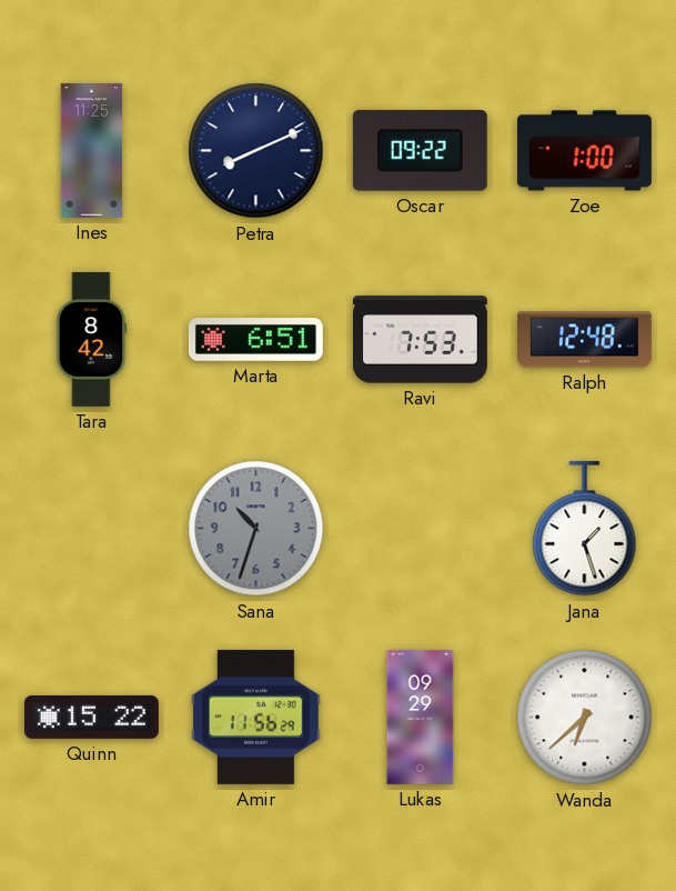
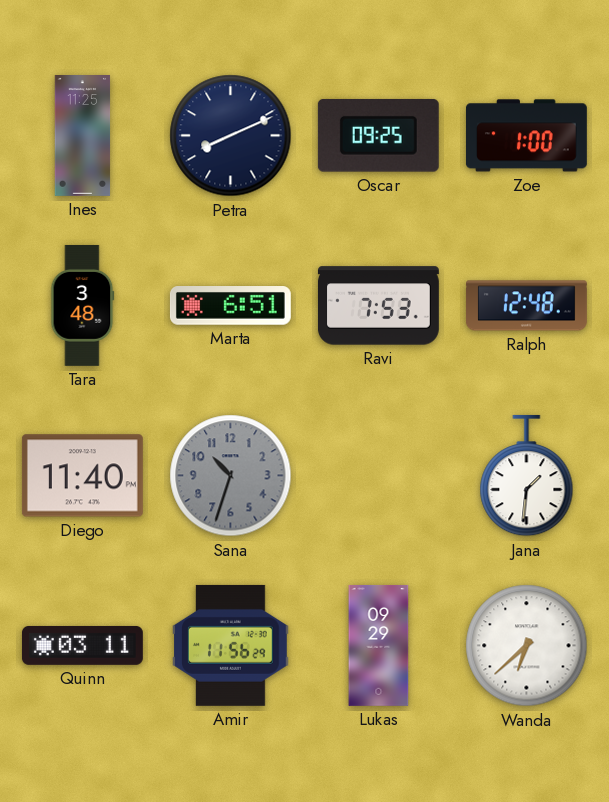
Oscar: 09:22 -> 09:25 (378, 135)
Tara: 8:42 -> 3:48 (83, 305)
Diego: none -> 11:40 (82, 476)
Jana: 1:27 -> 1:31 (527, 476)
Quinn: 15:22 -> 03:11 (82, 645)
